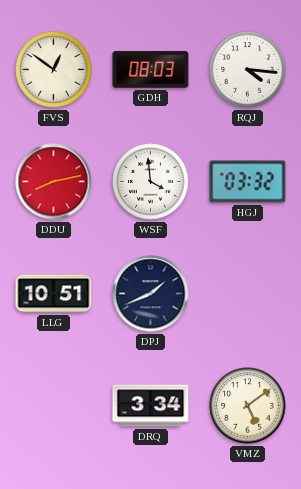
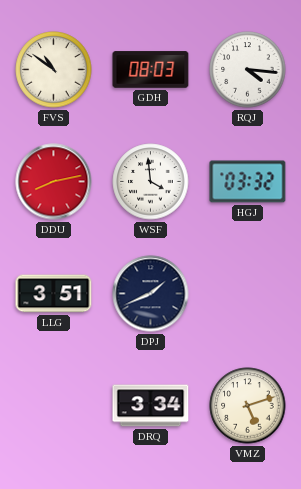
FVS: 12:51 -> 10:51 (54, 70)
LLG: 10:51 -> 3:51 (54, 294)
VMZ: 5:09 -> 5:12 (248, 406)
